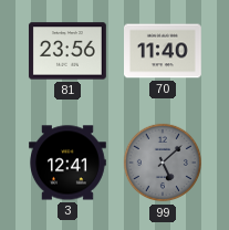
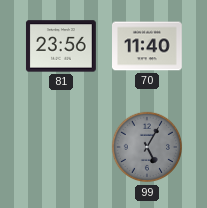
3: 12:41 -> none (69, 163)
99: 5:08 -> 5:05 (147, 147)
